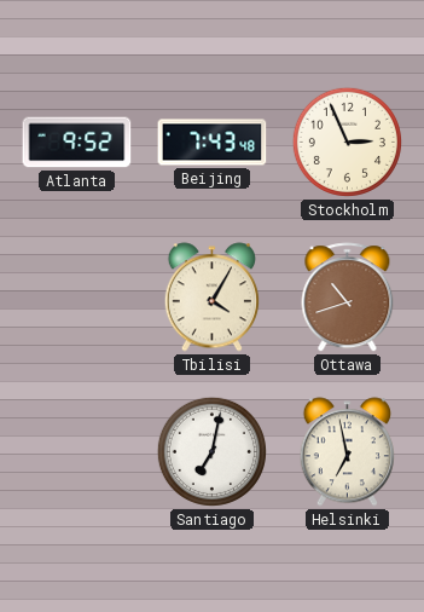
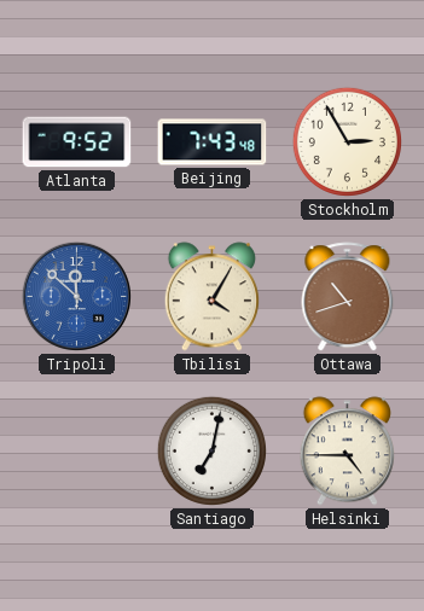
Stockholm: 2:56 -> 2:55 (347, 141)
Tripoli: none -> 11:52 (76, 296)
Helsinki: 6:58 -> 4:45 (347, 452)
